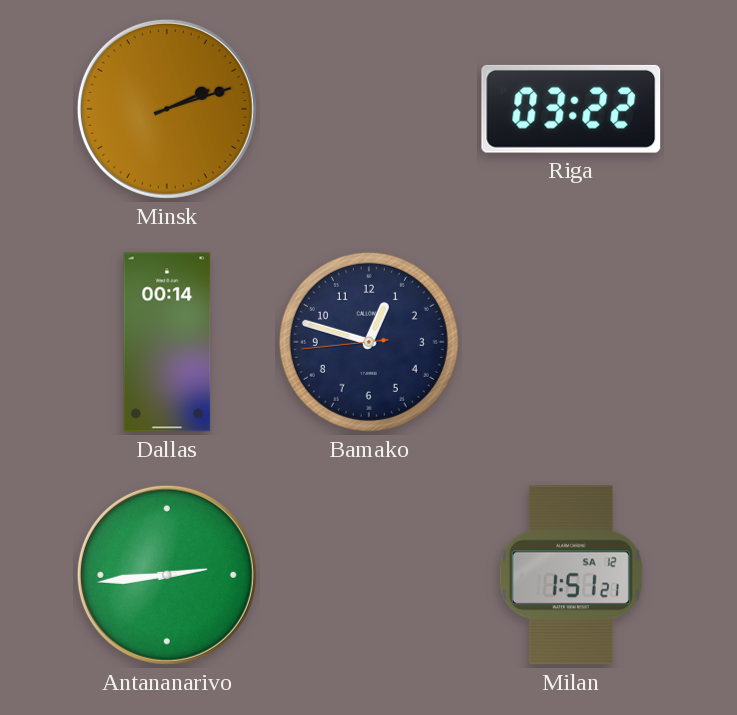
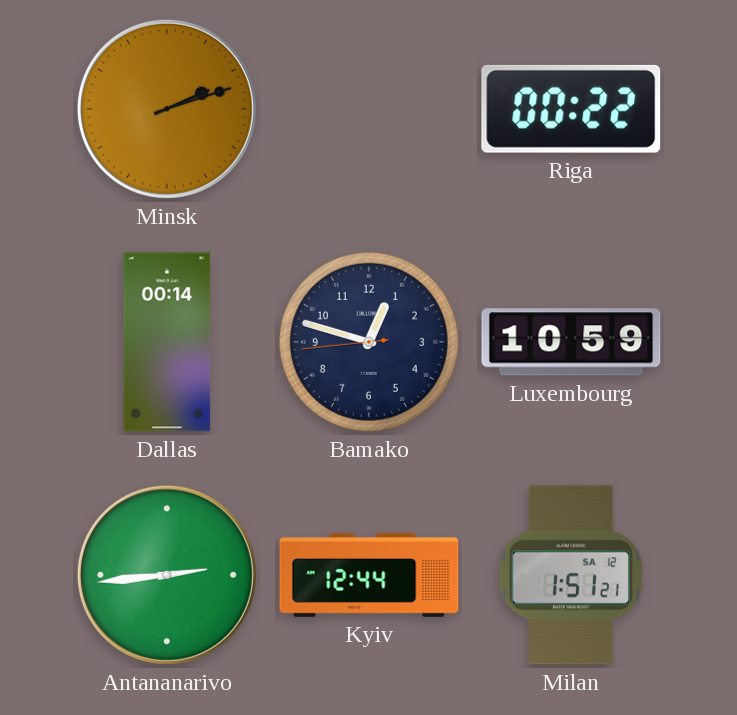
Riga: 03:22 -> 00:22 (571, 109)
Luxembourg: none -> 10:59 (571, 342)
Kyiv: none -> 12:44 (369, 575)
